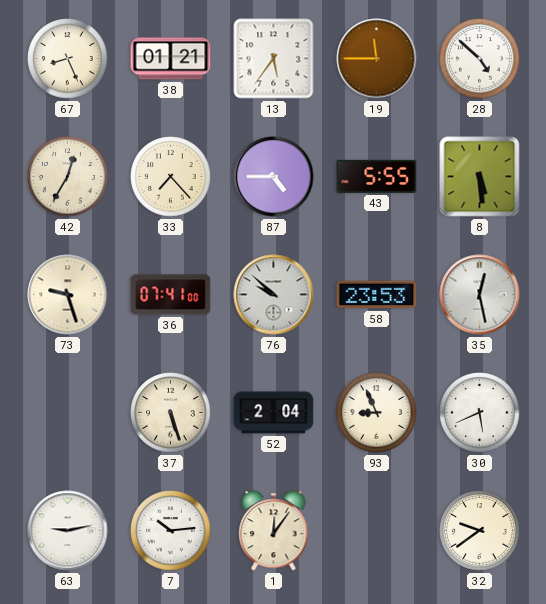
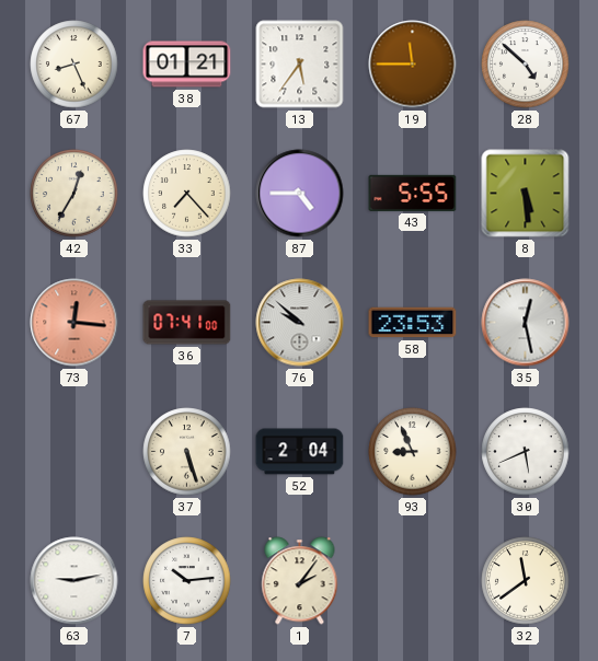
73: 9:27 -> 12:16 (74, 323)
73 dial: cream -> salmon (74, 323)
1: 12:06 -> 2:06 (300, 581)
32: 9:39 -> 11:39 (526, 581)
